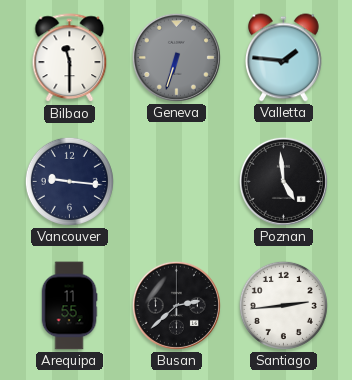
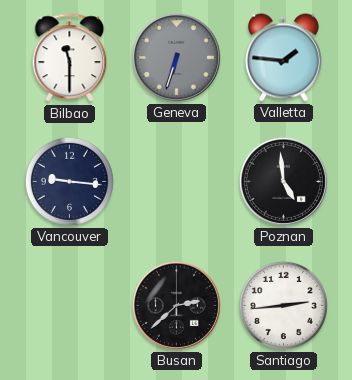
Arequipa: 11:55 -> none (69, 306)
